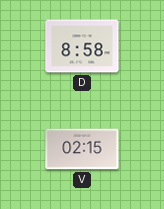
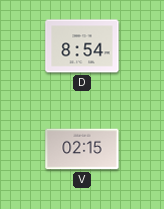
D: 8:58 -> 8:54 (82, 46)
